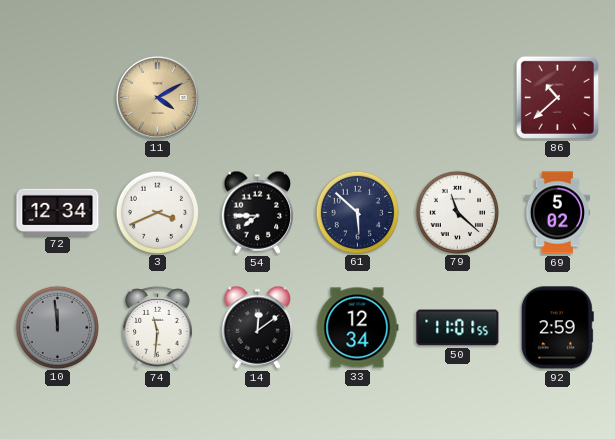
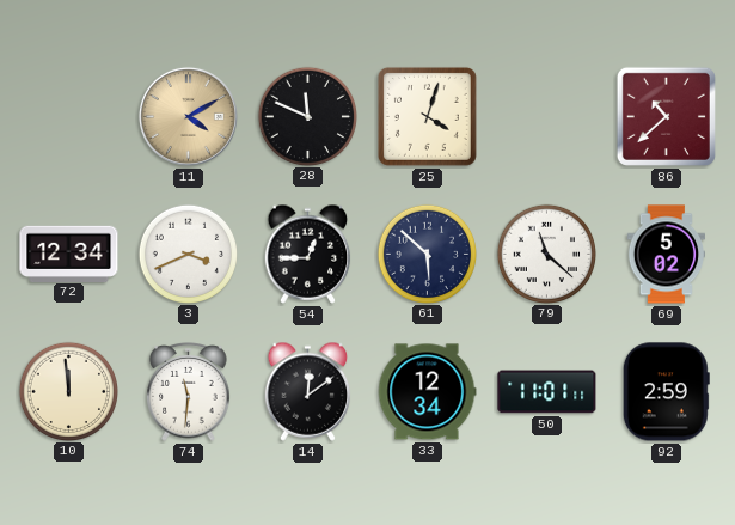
28: none -> 11:49 (307, 116)
25: none -> 4:03 (427, 116)
54: 7:45 -> 12:45 (308, 254)
10 dial: grey -> cream (68, 391)
50: 11:01:55 -> 11:01:11 (547, 392)
